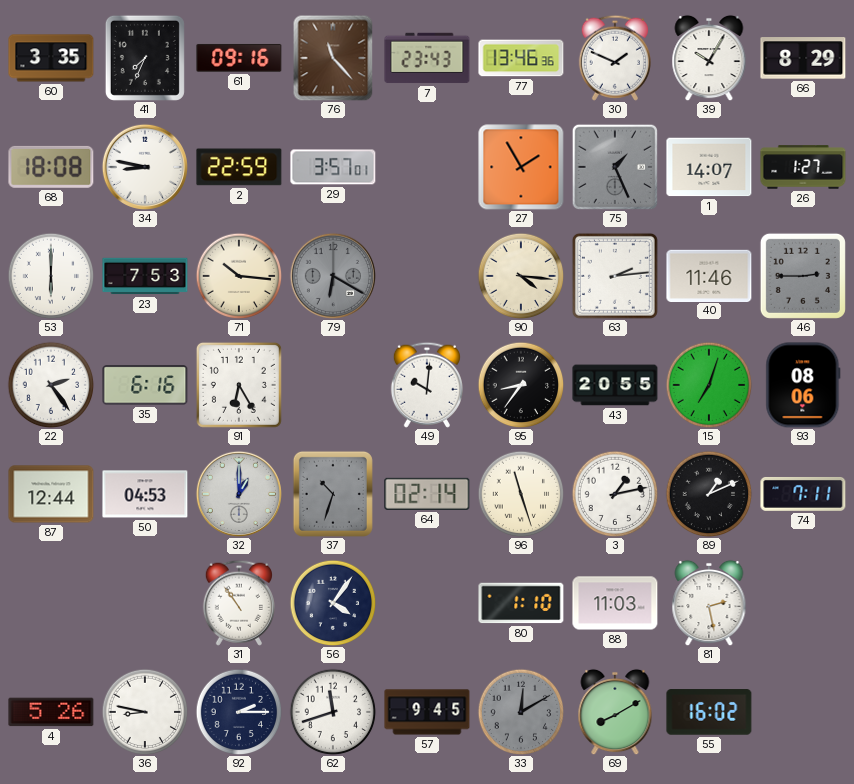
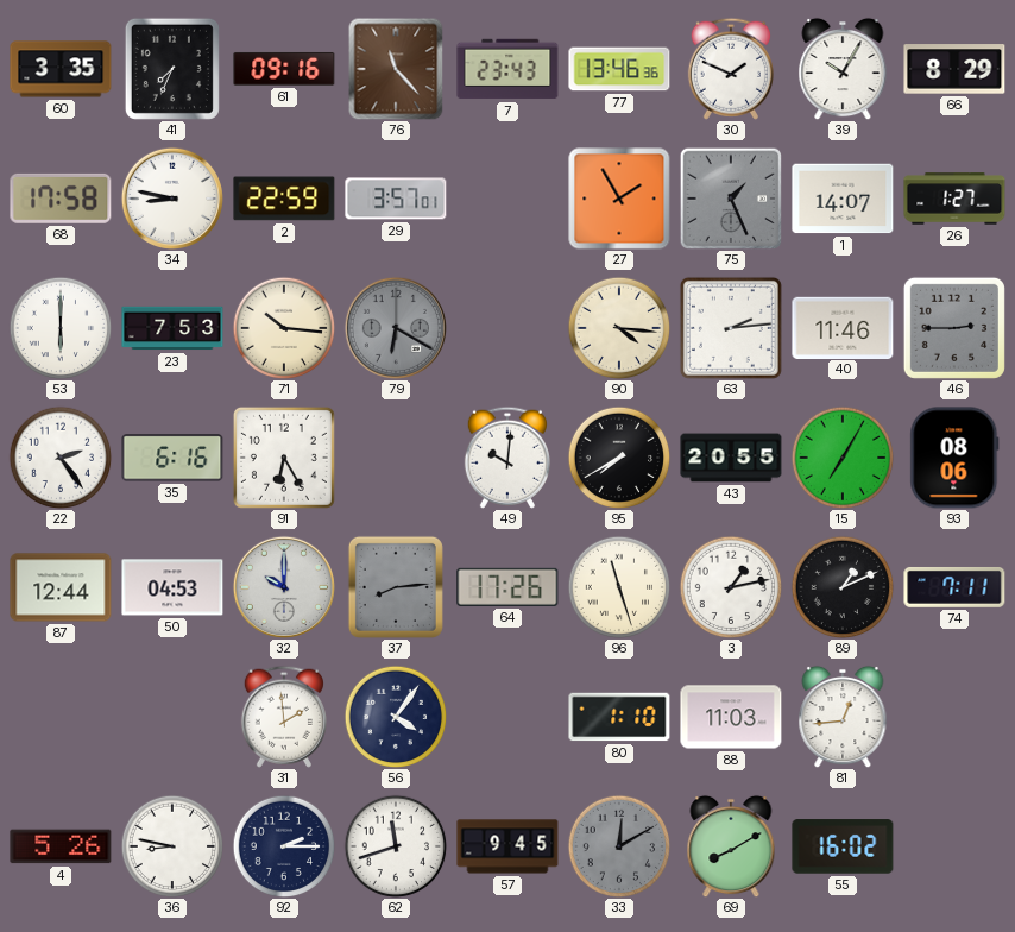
68: 18:08 -> 17:58 (61, 199)
95: 8:36 -> 7:40 (619, 458)
15: 7:03 -> 7:05 (843, 458)
32: 1:00 -> 10:00 (283, 587)
37: 10:33 -> 8:14 (396, 587)
64: 02:14 -> 17:26 (508, 587)
31: 10:54 -> 1:59 (284, 717)
81: 2:28 -> 12:44 (843, 717)
